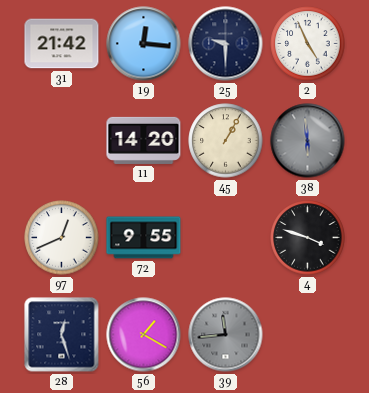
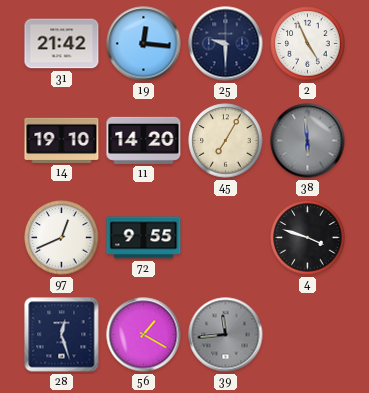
14: none -> 19:10 (62, 140)
45: 1:05 -> 7:05 (226, 141)
